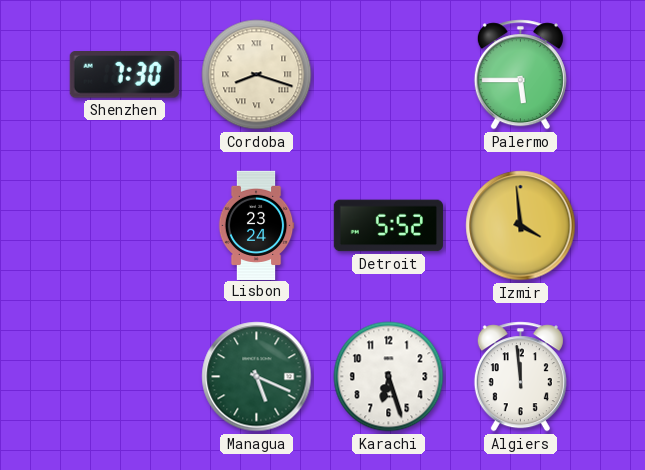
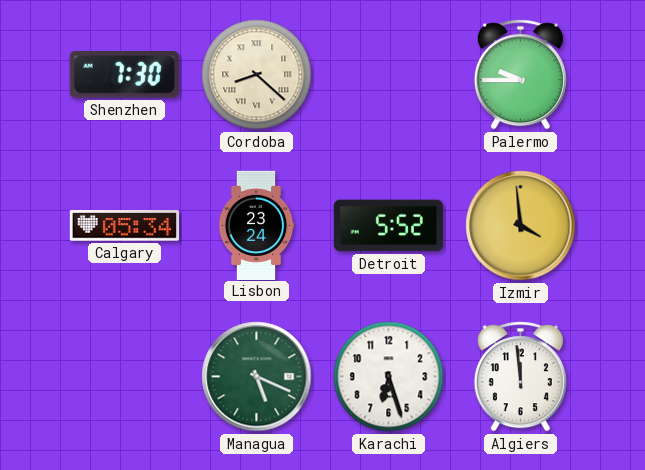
Cordoba: 8:18 -> 8:22 (257, 75)
Palermo: 5:45 -> 9:45 (520, 75)
Calgary: none -> 05:34 (124, 226)
